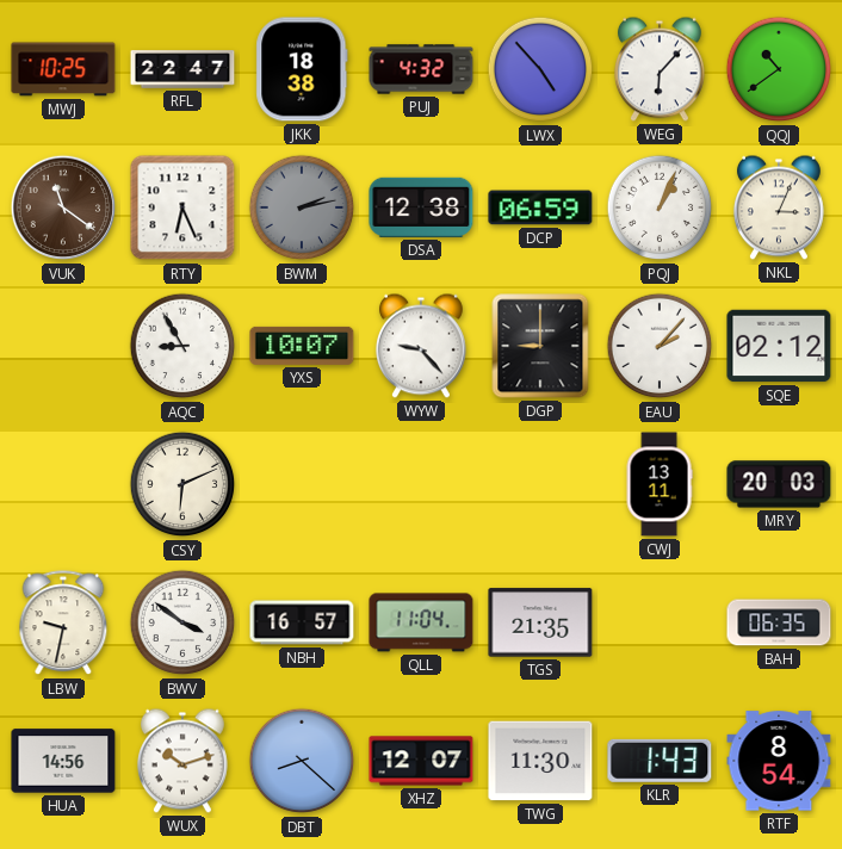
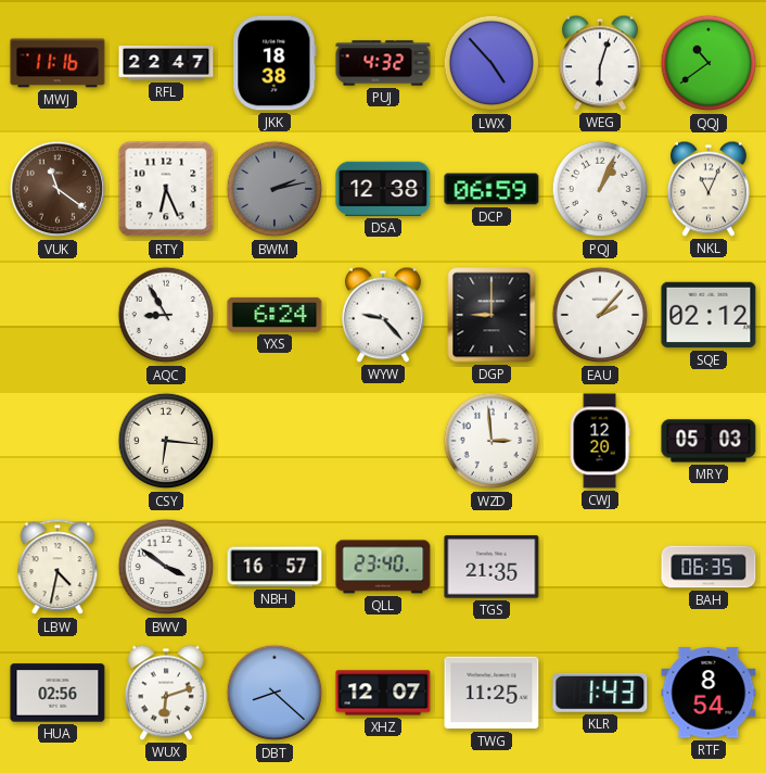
MWJ: 10:25 -> 11:16 (58, 63)
WEG: 6:07 -> 6:03 (600, 63)
NKL: 3:04 -> 11:04 (708, 189)
YXS: 10:07 -> 6:24 (275, 315)
CSY: 6:11 -> 6:16 (166, 441)
WZD: none -> 2:59 (491, 441)
CWJ: 13:11 -> 12:20 (600, 441)
MRY: 20:03 -> 05:03 (708, 441)
LBW: 9:32 -> 4:32 (58, 568)
QLL: 11:04 -> 23:40 (383, 567)
HUA: 14:56 -> 02:56 (58, 693)
WUX: 10:12 -> 6:12 (166, 693)
TWG: 11:30 -> 11:25 (491, 693)
